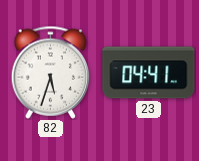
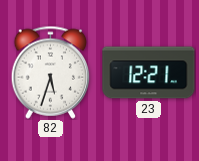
23: 04:41 -> 12:21 (149, 73)
